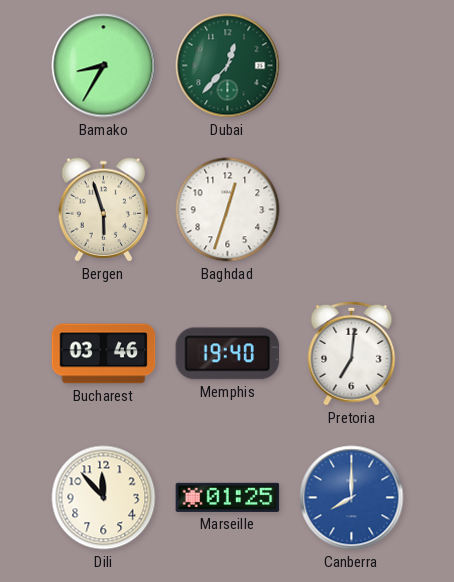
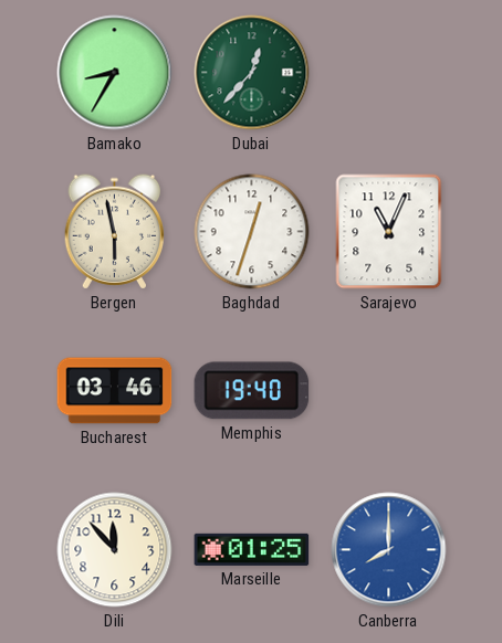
Bergen: 5:57 -> 5:58 (115, 232)
Sarajevo: none -> 11:04 (389, 232)
Pretoria: 7:01 -> none (352, 353)
